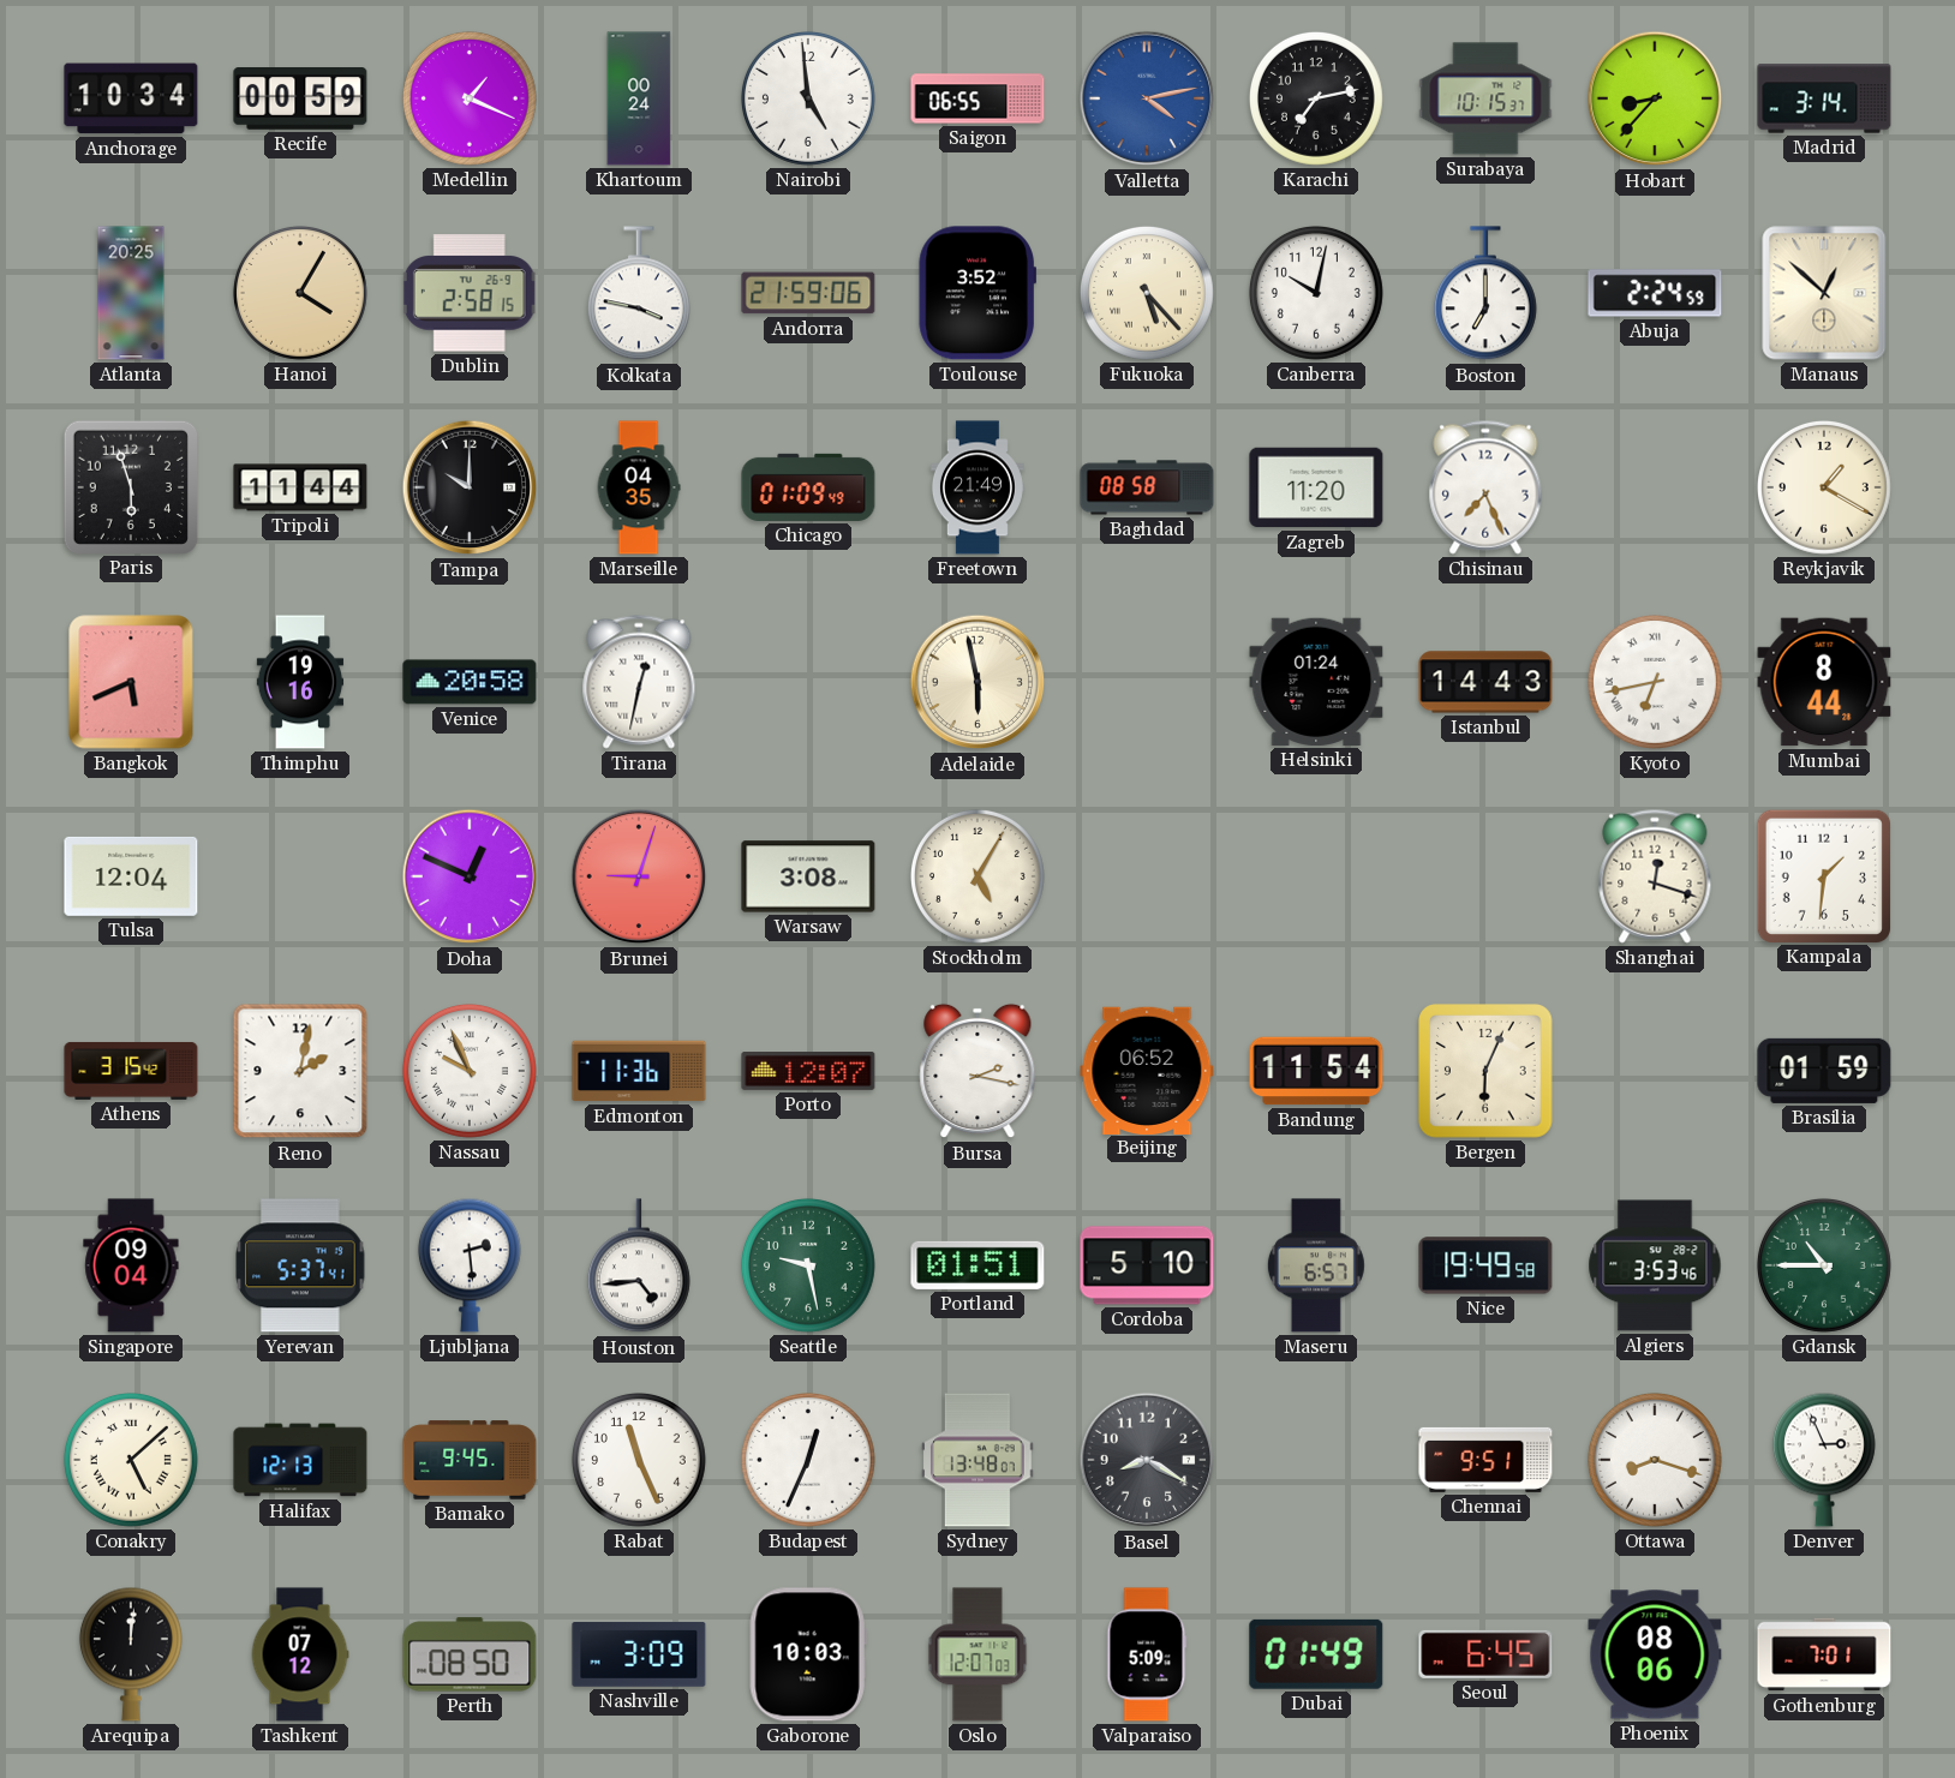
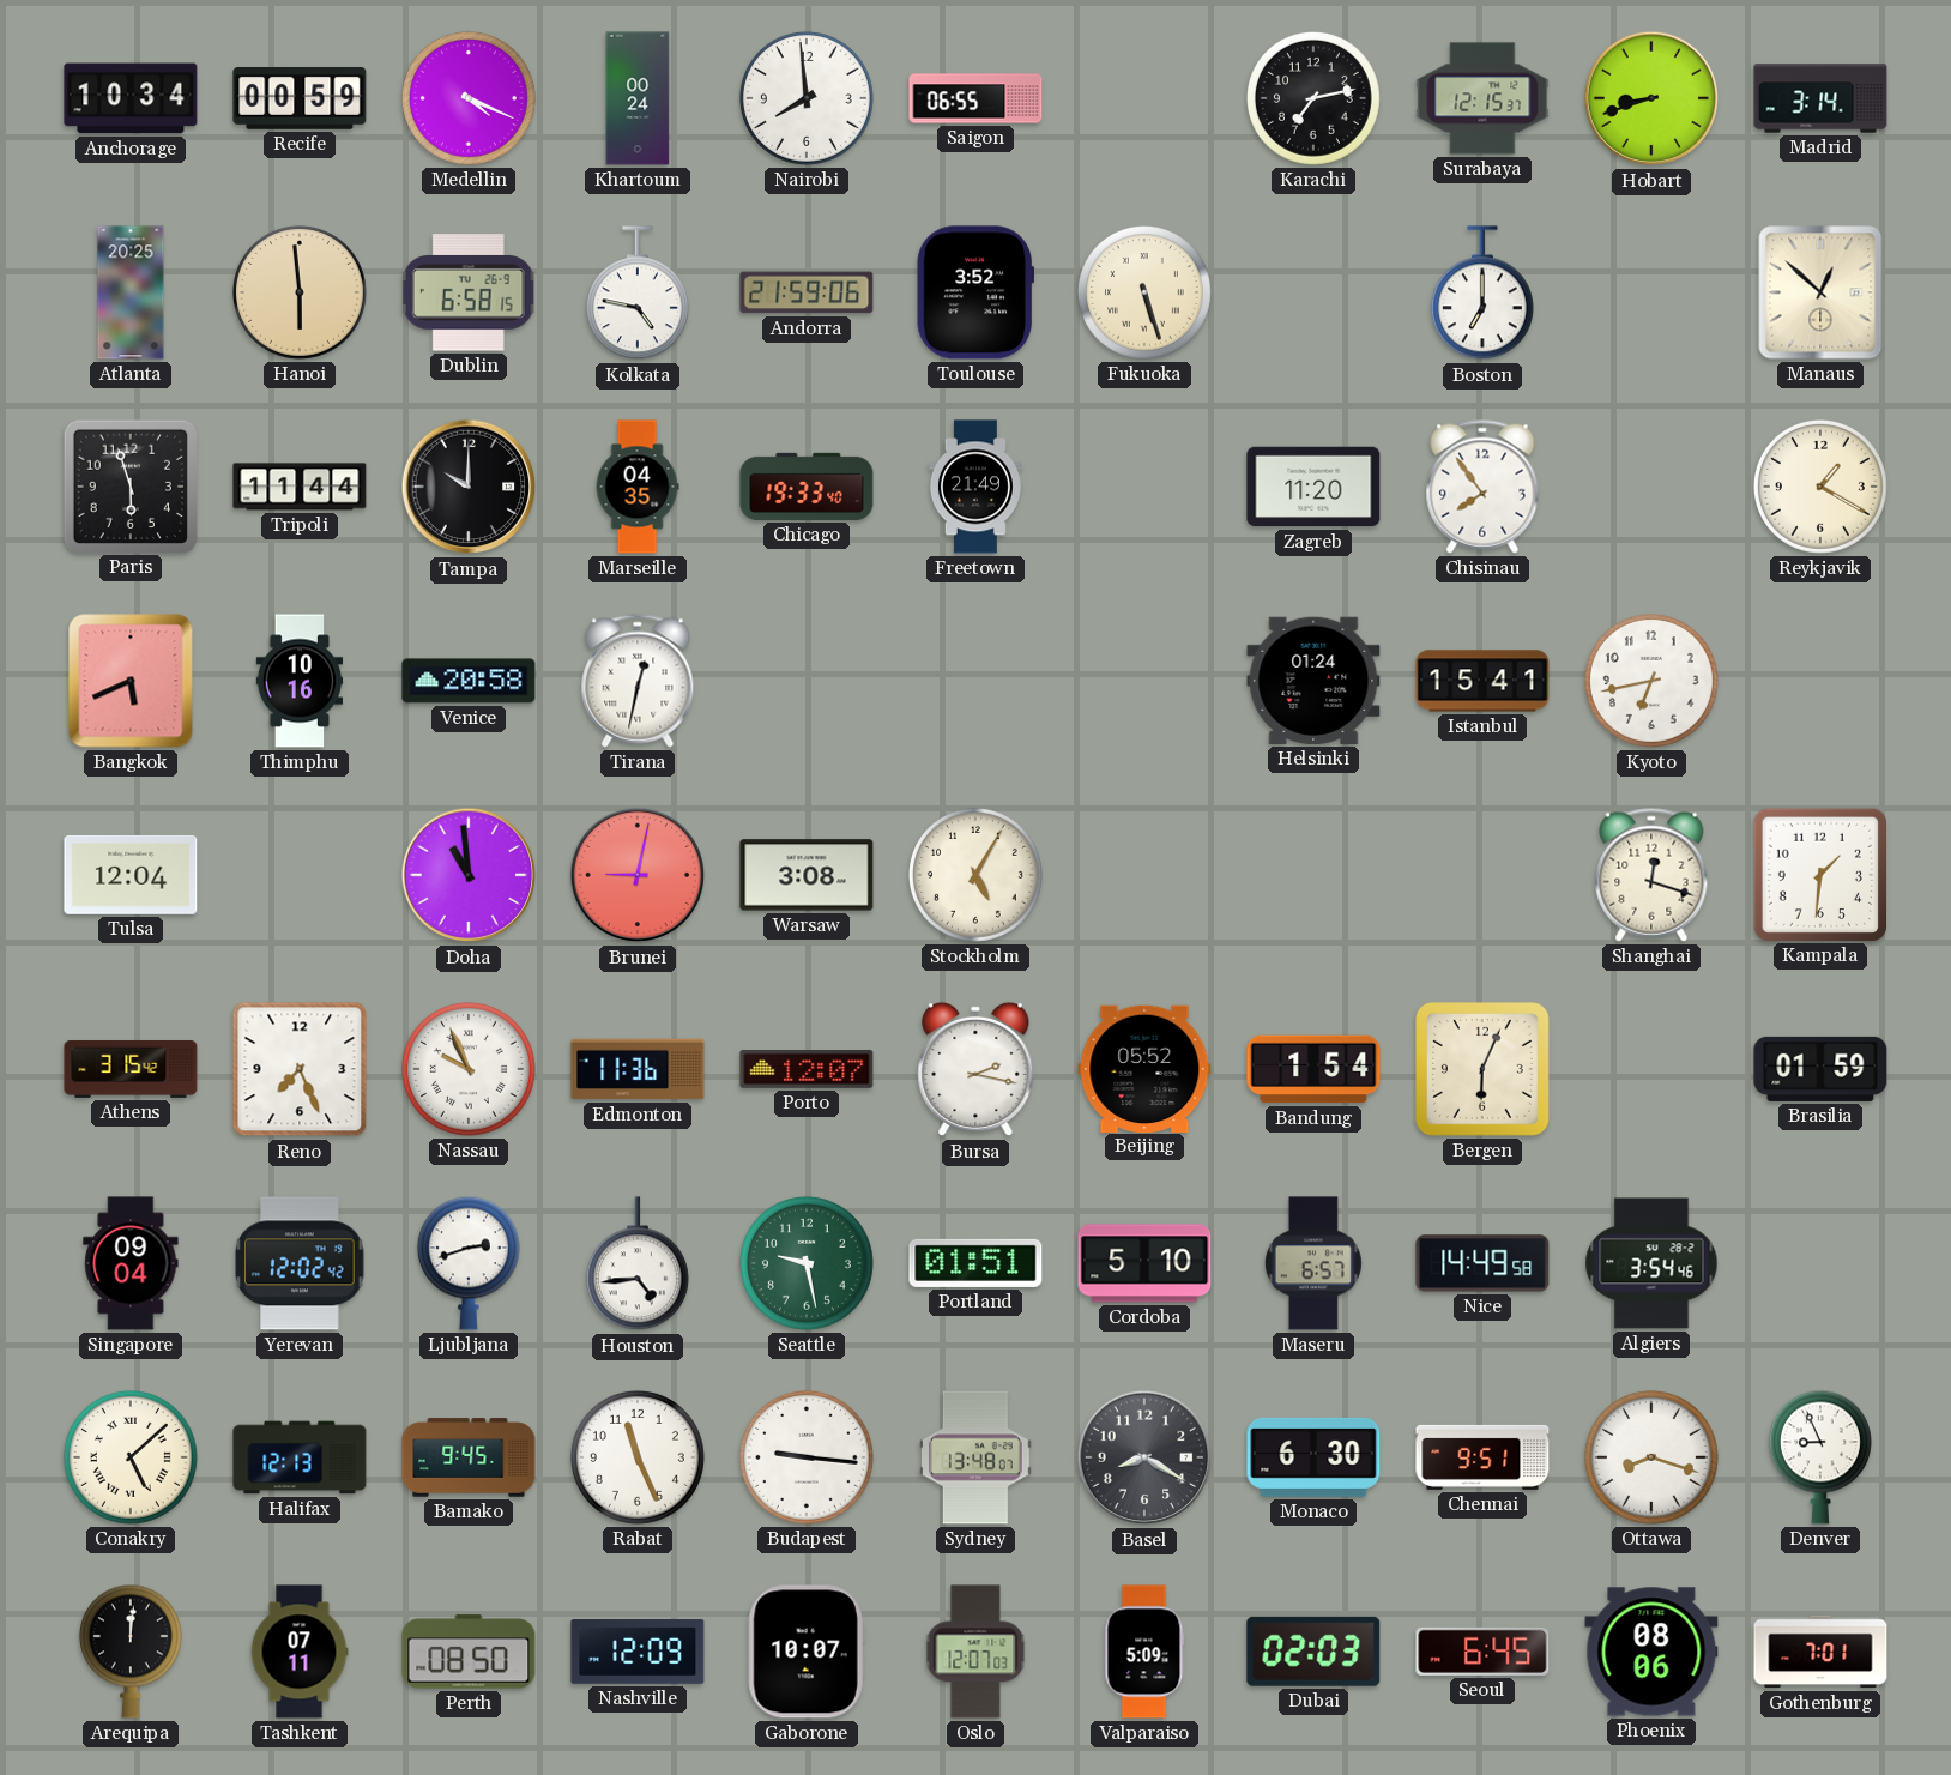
Medellin: 1:19 -> 4:19 (469, 98)
Nairobi: 4:59 -> 7:59 (807, 98)
Valletta: 4:13 -> none (1147, 98)
Surabaya: 10:15 -> 12:15 (1482, 98)
Hobart: 8:37 -> 8:42 (1651, 98)
Hanoi: 4:05 -> 5:59 (300, 292)
Dublin: 2:58 -> 6:58 (469, 292)
Kolkata: 3:47 -> 4:47 (638, 294)
Fukuoka: 5:23 -> 5:27 (1144, 292)
Canberra: 10:02 -> none (1316, 293)
Abuja: 2:24 -> none (1655, 293)
Chicago: 01:09 -> 19:33 (807, 487)
Baghdad: 08:58 -> none (1147, 487)
Chisinau: 7:26 -> 7:54 (1482, 487)
Thimphu: 19:16 -> 10:16 (300, 681)
Adelaide: 5:58 -> none (977, 682)
Istanbul: 14:43 -> 15:41 (1482, 681)
Kyoto numerals: Roman -> Arabic (1651, 681)
Mumbai: 8:44 -> none (1824, 682)
Doha: 12:49 -> 10:59 (469, 875)
Brunei: 9:03 -> 9:02 (638, 875)
Reno: 2:02 -> 7:26 (300, 1069)
Beijing: 06:52 -> 05:52 (1144, 1068)
Bandung: 11:54 -> 1:54 (1313, 1069)
Yerevan: 5:37 -> 12:02 (300, 1263)
Ljubljana: 2:29 -> 2:42 (469, 1263)
Nice: 19:49 -> 14:49 (1482, 1263)
Algiers: 3:53 -> 3:54 (1651, 1263)
Gdansk: 10:45 -> none (1824, 1265)
Budapest: 12:34 -> 9:16 (807, 1457)
Monaco: none -> 6:30 (1313, 1457)
Denver: 2:56 -> 8:56 (1820, 1457)
Tashkent: 07:12 -> 07:11 (300, 1652)
Nashville: 3:09 -> 12:09 (638, 1652)
Gaborone: 10:03 -> 10:07 (807, 1652)
Dubai: 01:49 -> 02:03 (1313, 1652)
